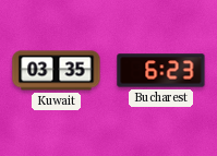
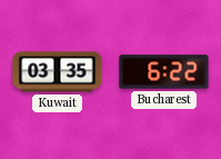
Bucharest: 6:23 -> 6:22 (164, 72)
